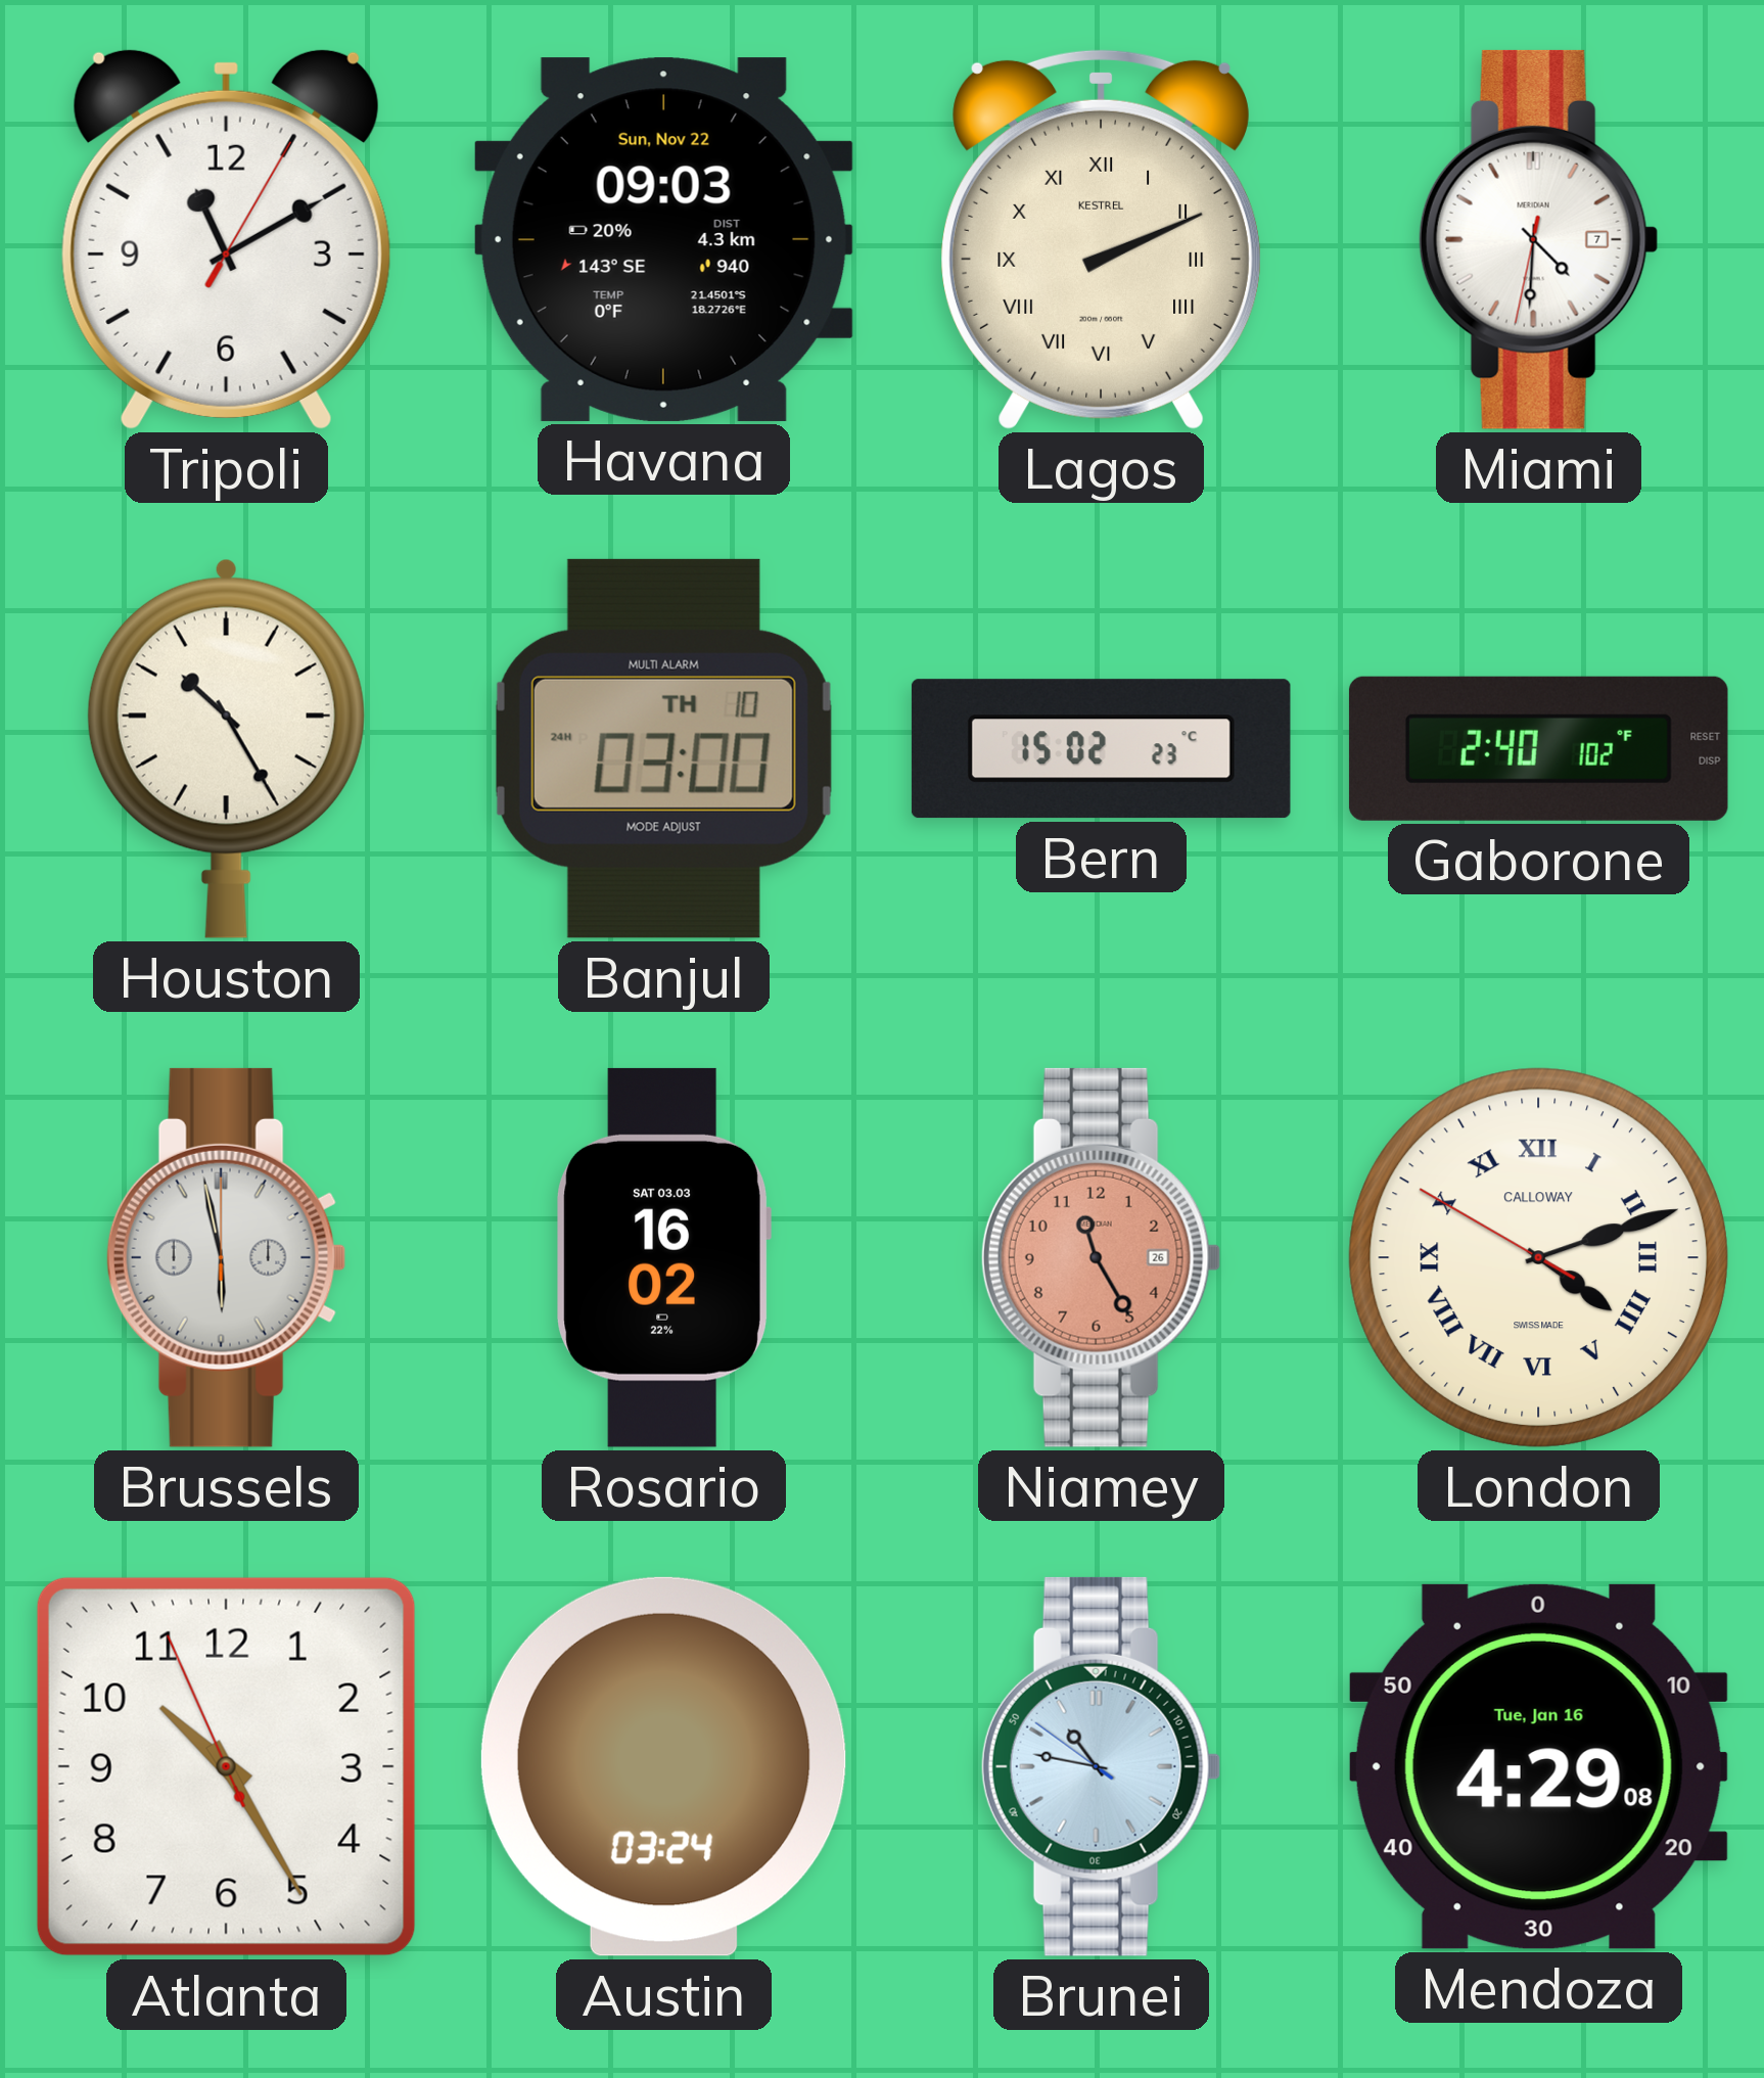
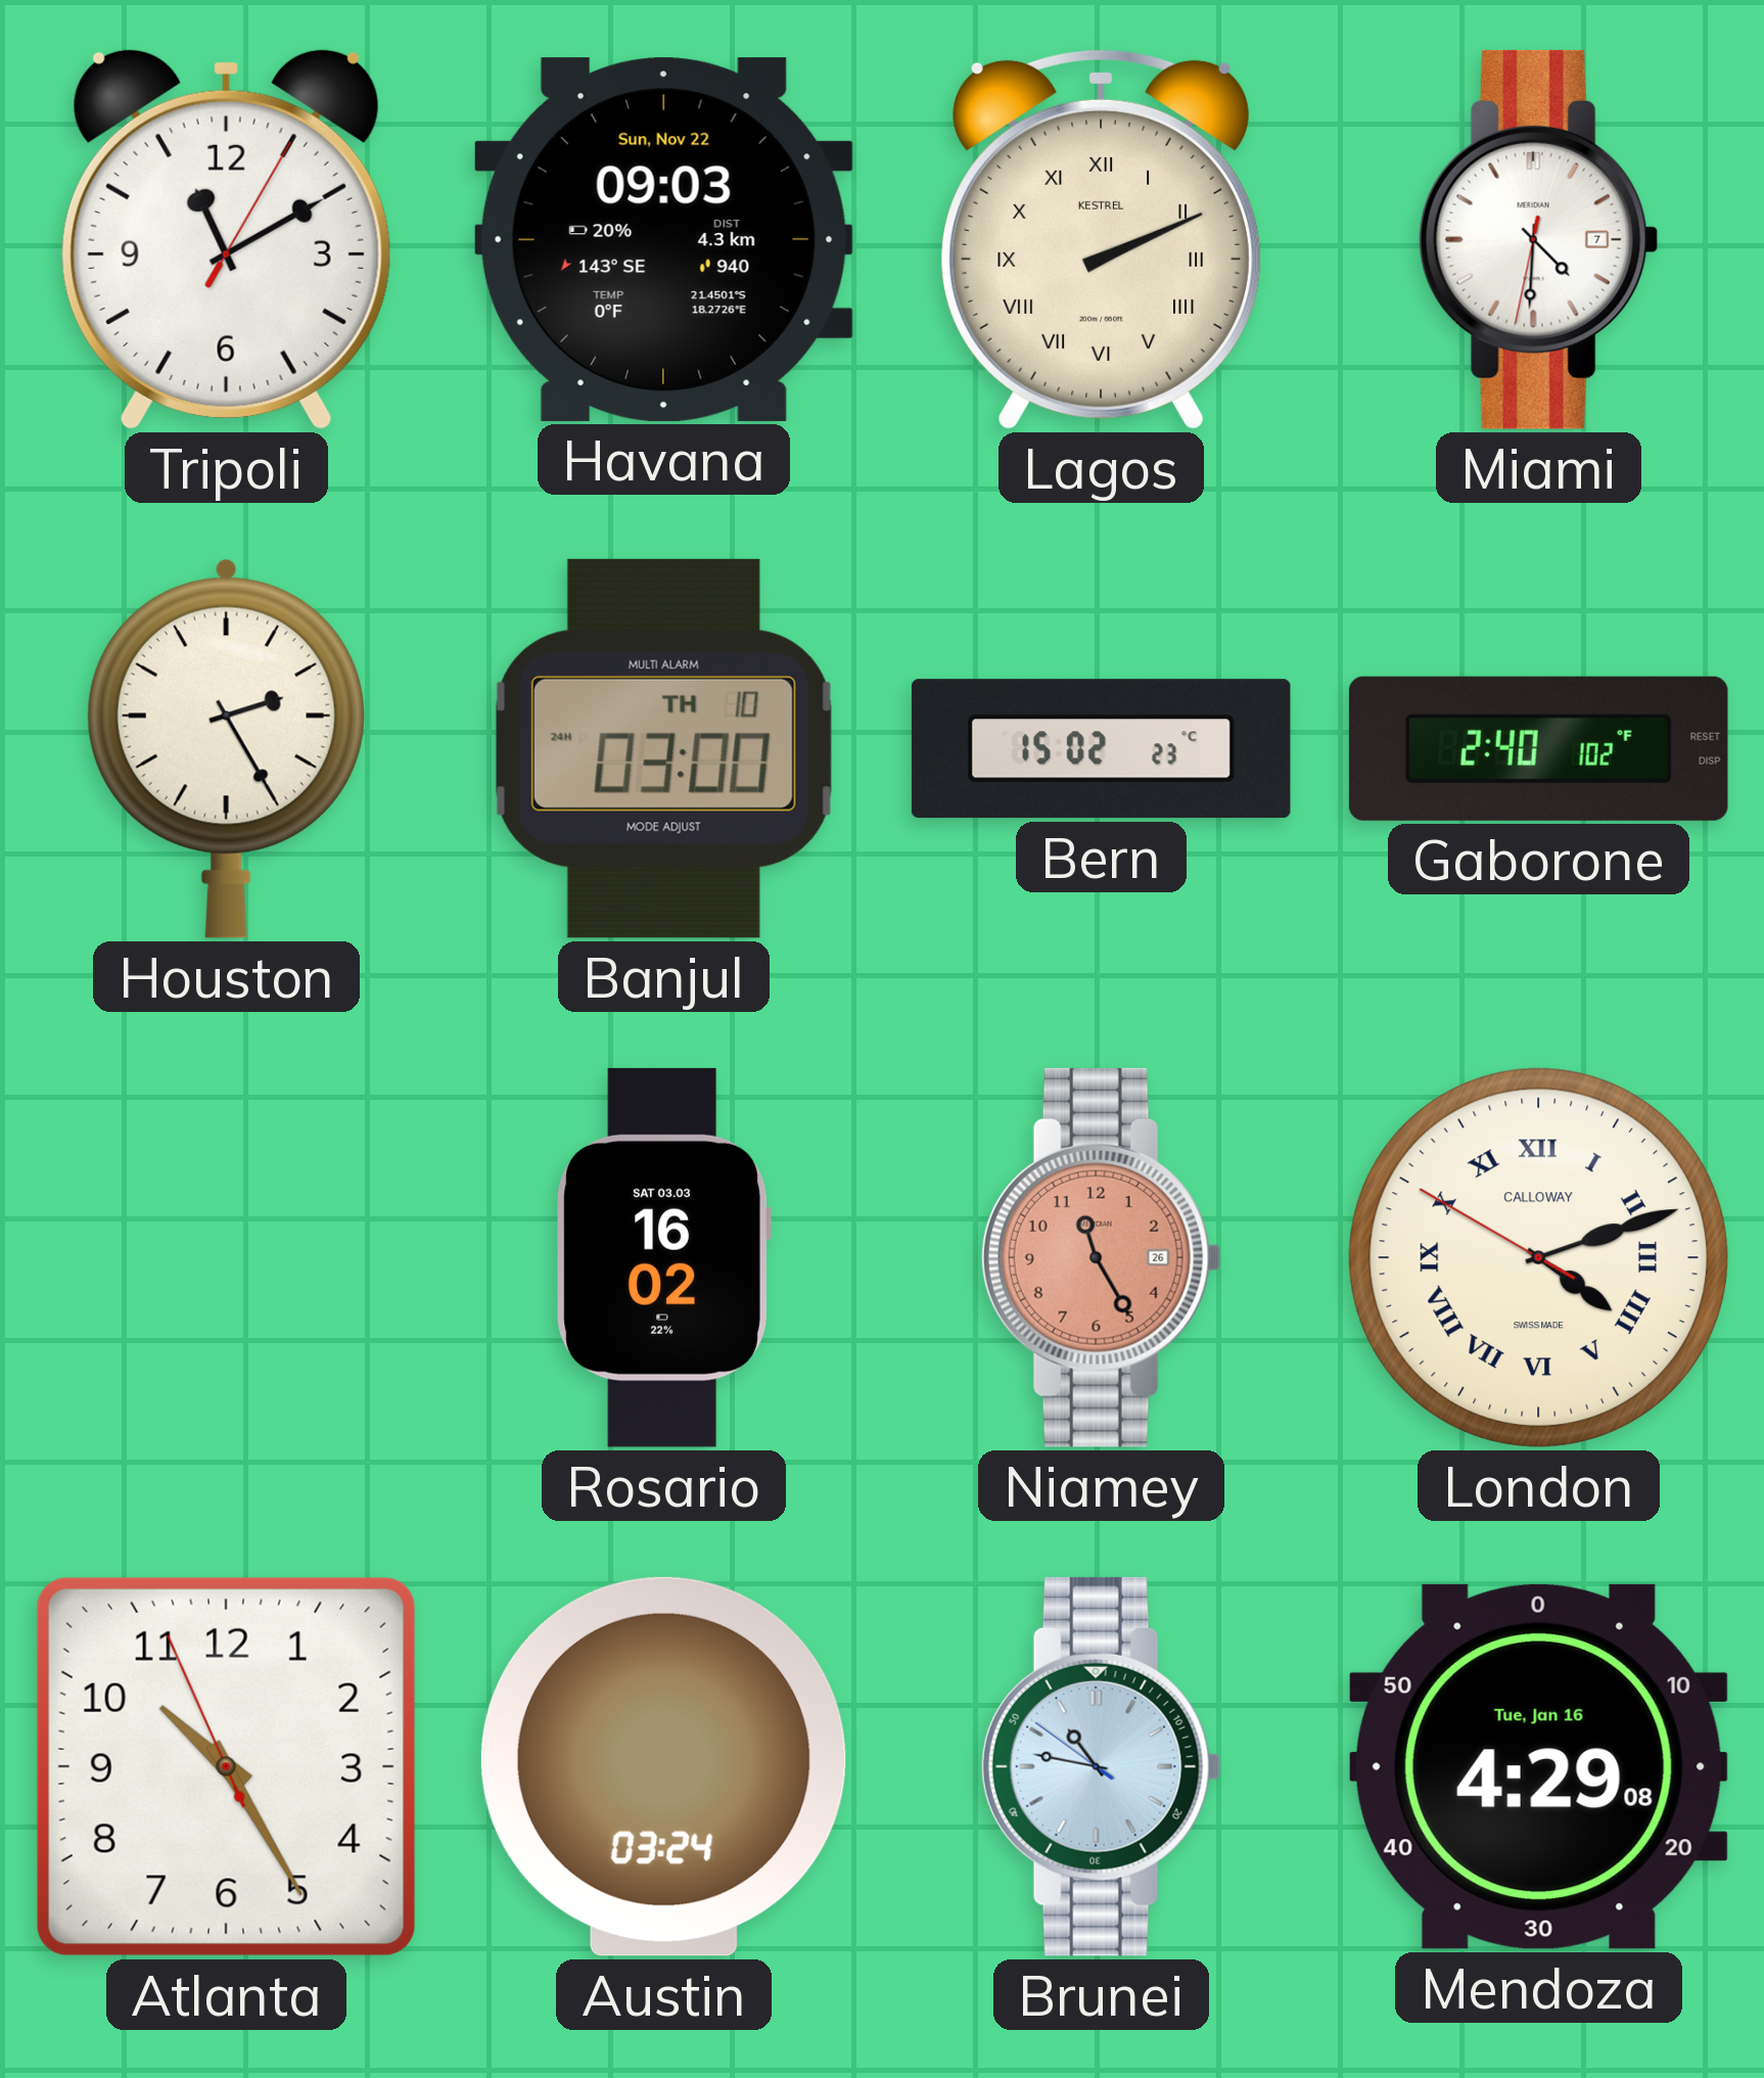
Houston: 10:25 -> 2:25 (226, 748)
Brussels: 5:58 -> none (226, 1257)
